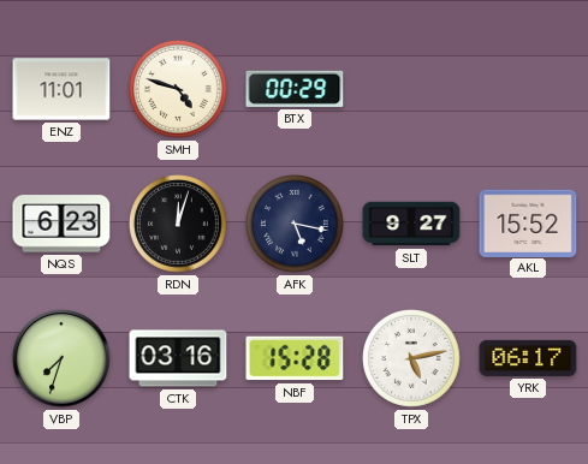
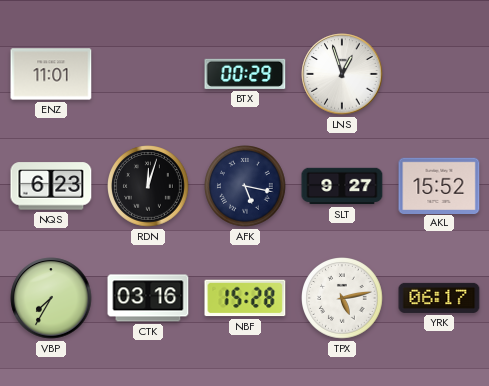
SMH: 4:48 -> none (179, 90)
LNS: none -> 12:57 (342, 74)
VBP: 7:33 -> 7:35 (51, 298)
